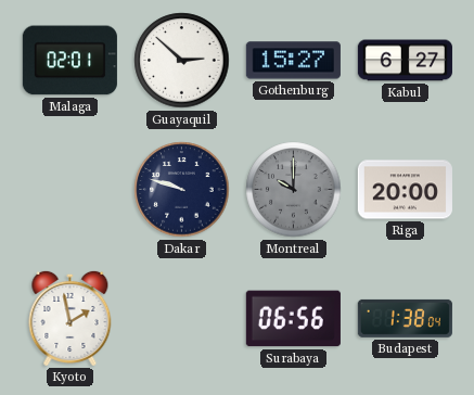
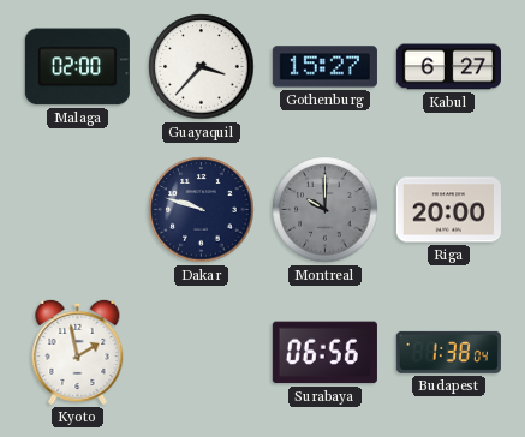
Malaga: 02:01 -> 02:00 (77, 67)
Guayaquil: 2:52 -> 3:37 (202, 67)
